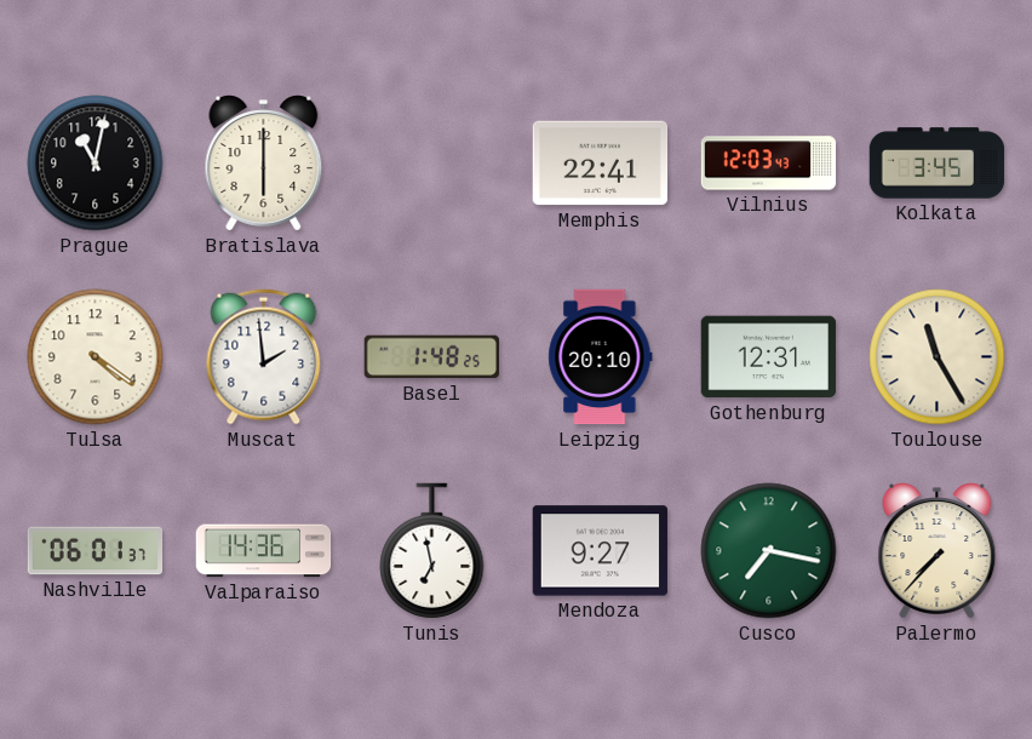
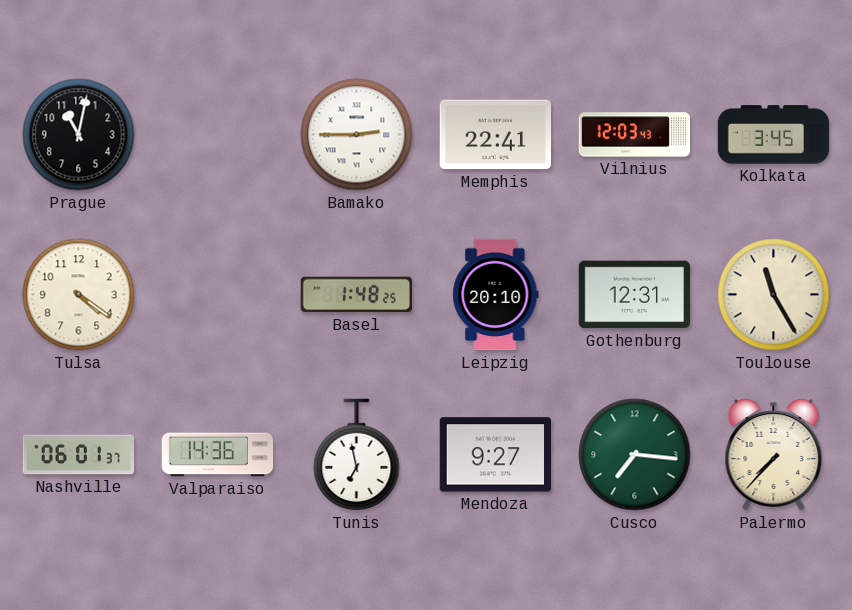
Bratislava: 6:00 -> none (264, 164)
Bamako: none -> 2:45 (357, 135)
Muscat: 1:59 -> none (264, 357)
Cusco: 7:17 -> 7:16 (635, 455)
